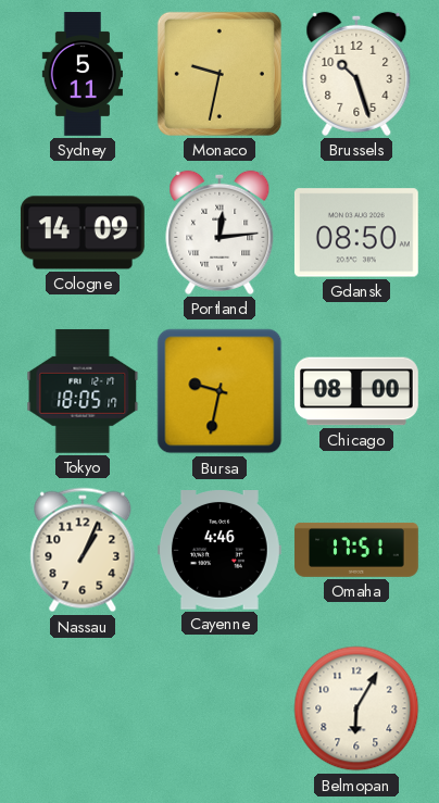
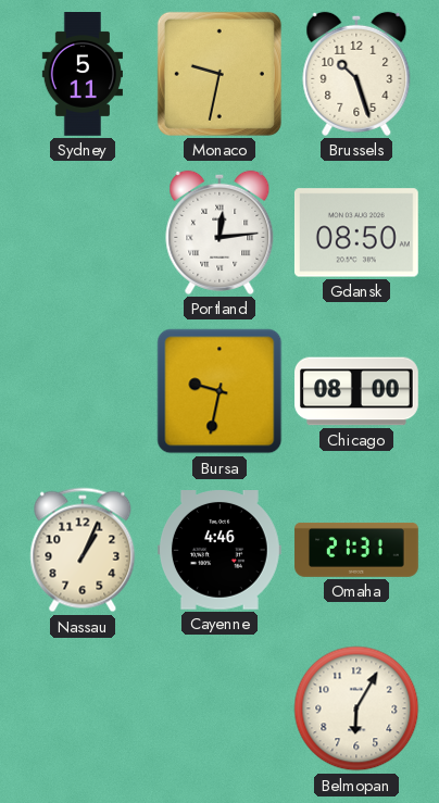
Cologne: 14:09 -> none (83, 233)
Tokyo: 18:05 -> none (83, 391)
Omaha: 17:51 -> 21:31 (356, 550)
